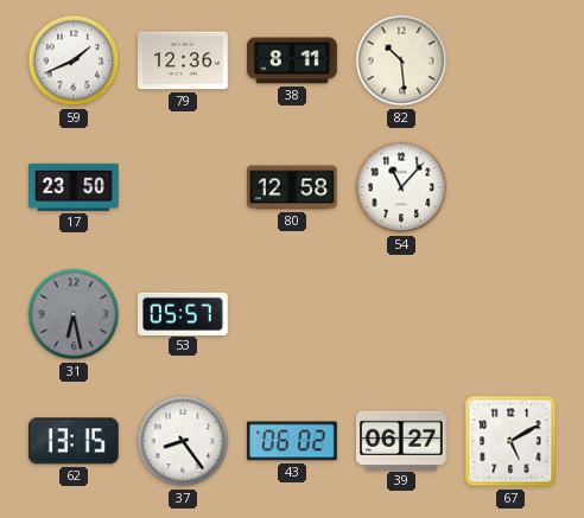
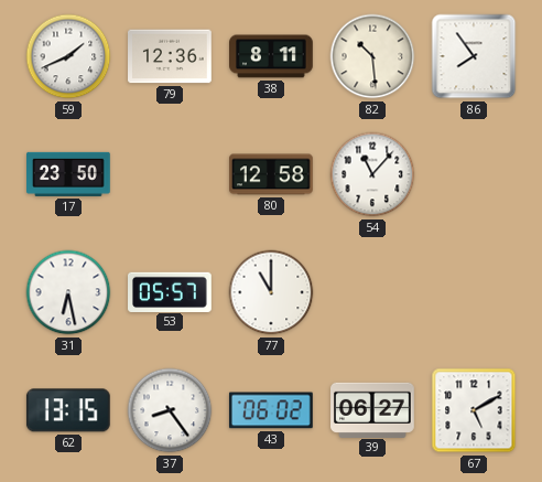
86: none -> 7:54 (474, 56)
31 dial: grey -> white (68, 292)
77: none -> 11:00 (271, 292)
